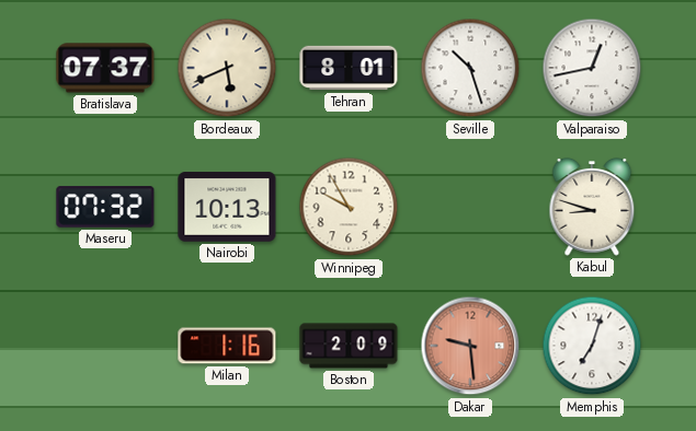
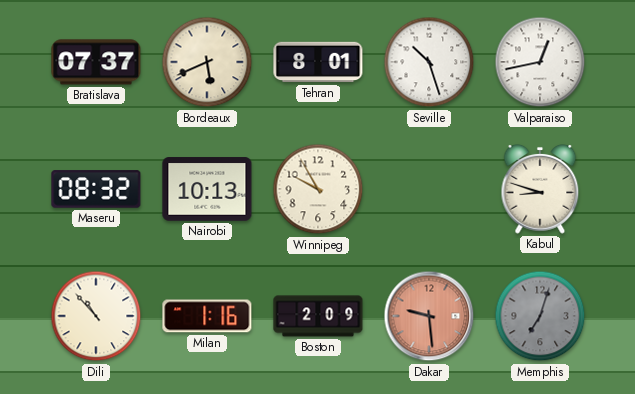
Maseru: 07:32 -> 08:32 (96, 189)
Dili: none -> 10:53 (96, 316)
Memphis dial: white -> grey (540, 316)
